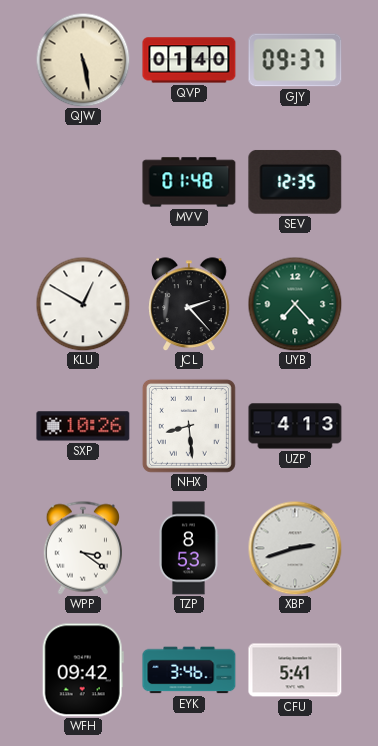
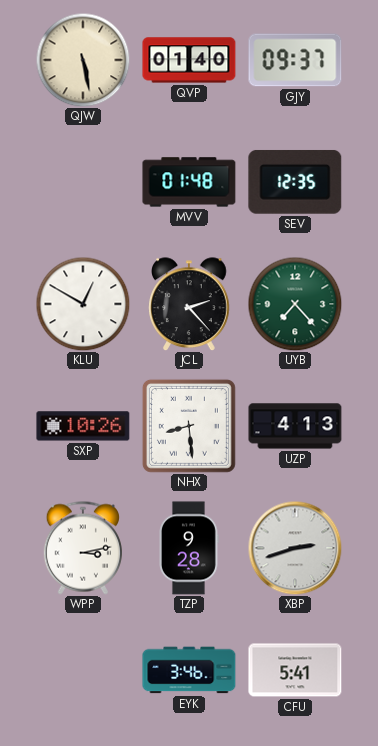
WPP: 3:21 -> 3:13 (83, 548)
TZP: 8:53 -> 9:28 (189, 548)
WFH: 09:42 -> none (83, 670)
